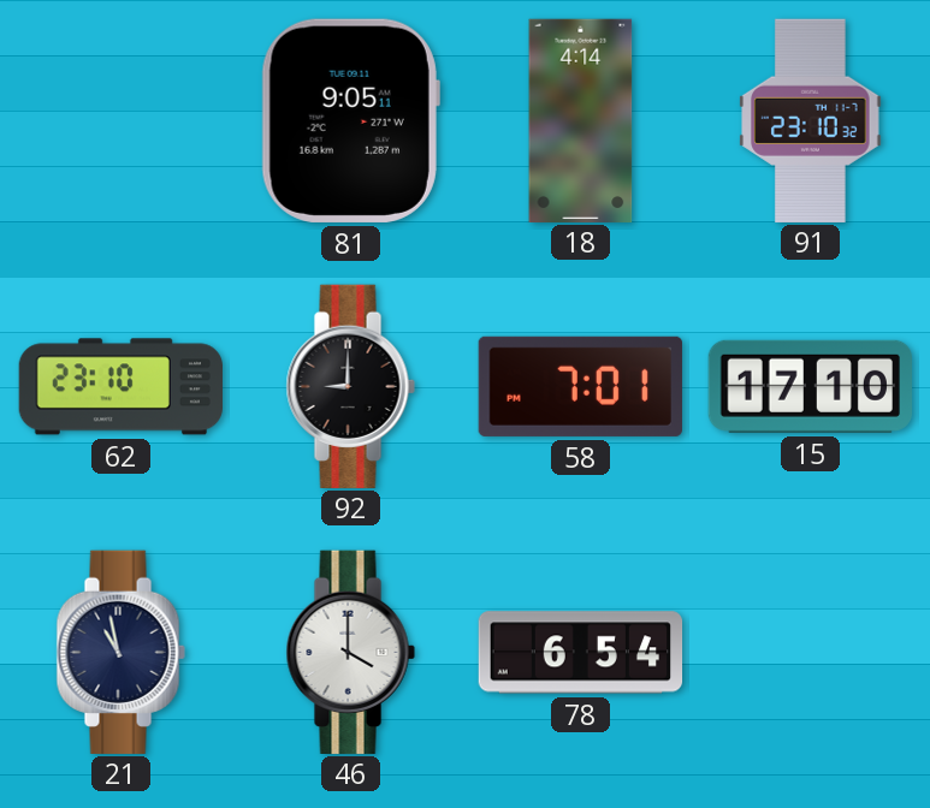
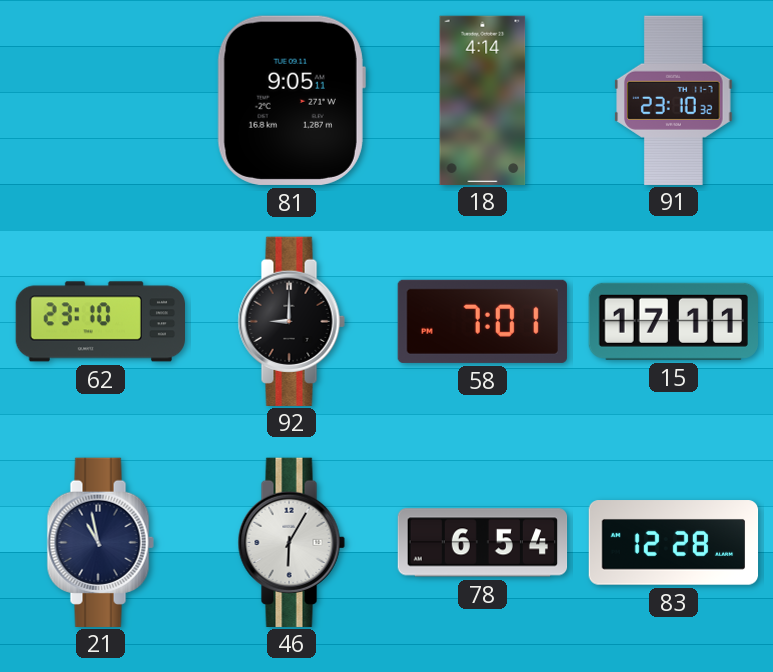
15: 17:10 -> 17:11 (673, 321)
46: 4:00 -> 6:05 (291, 542)
83: none -> 12:28 (674, 543)
